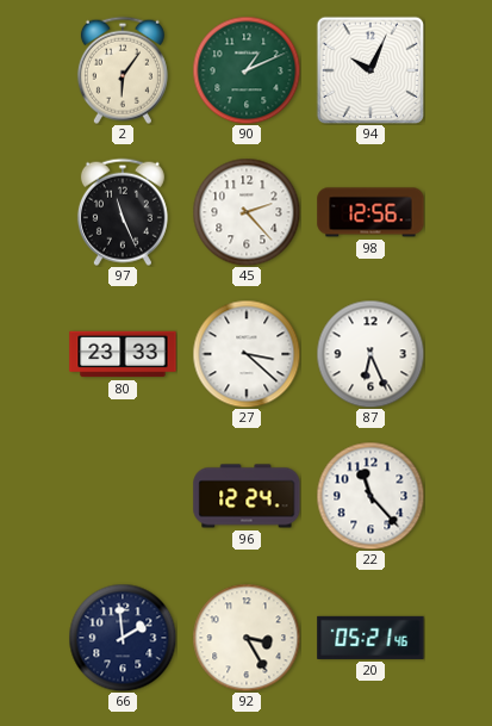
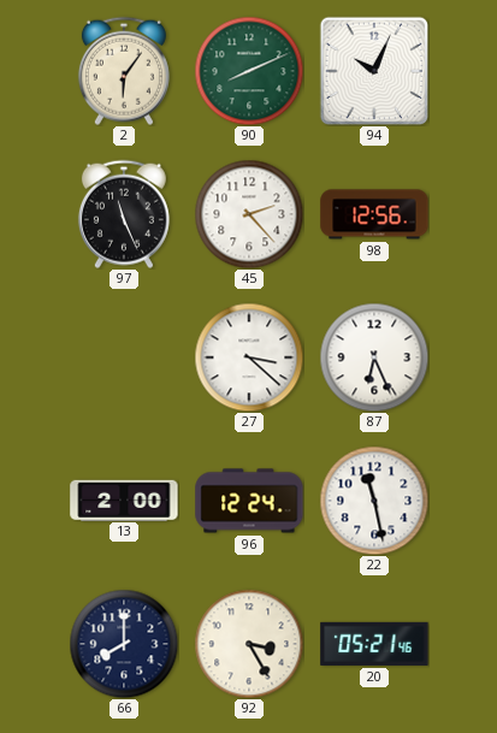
90: 1:11 -> 8:11 (249, 71)
80: 23:33 -> none (123, 354)
13: none -> 2:00 (124, 499)
22: 11:23 -> 11:28 (374, 501)
66: 1:59 -> 8:00 (124, 644)
